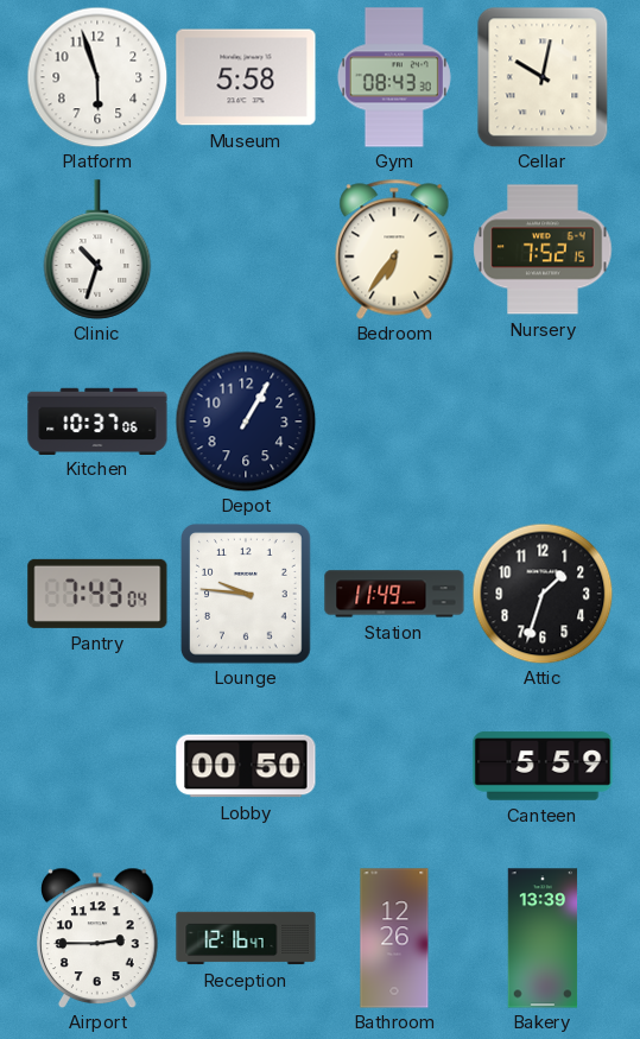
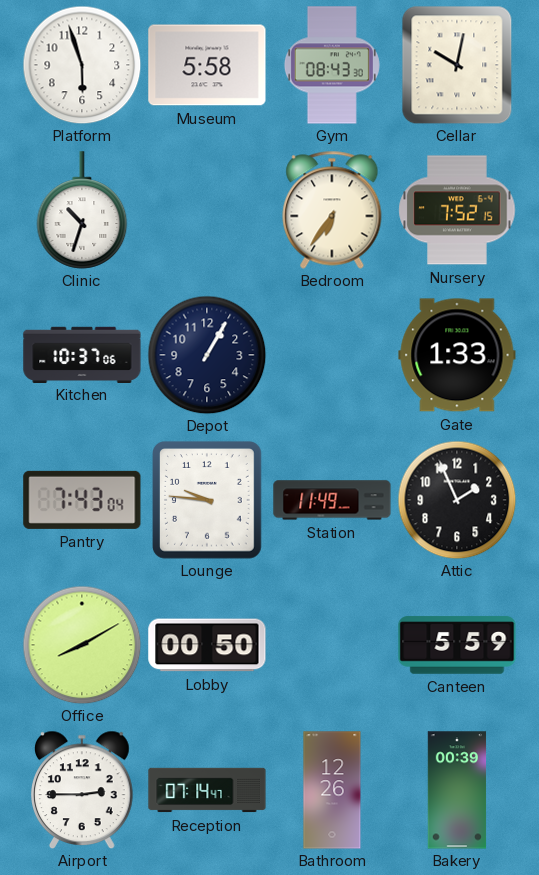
Gate: none -> 1:33 (457, 355)
Attic: 1:33 -> 1:56 (457, 500)
Office: none -> 8:10 (82, 645)
Reception: 12:16 -> 07:14 (207, 790)
Bakery: 13:39 -> 00:39 (457, 790)
